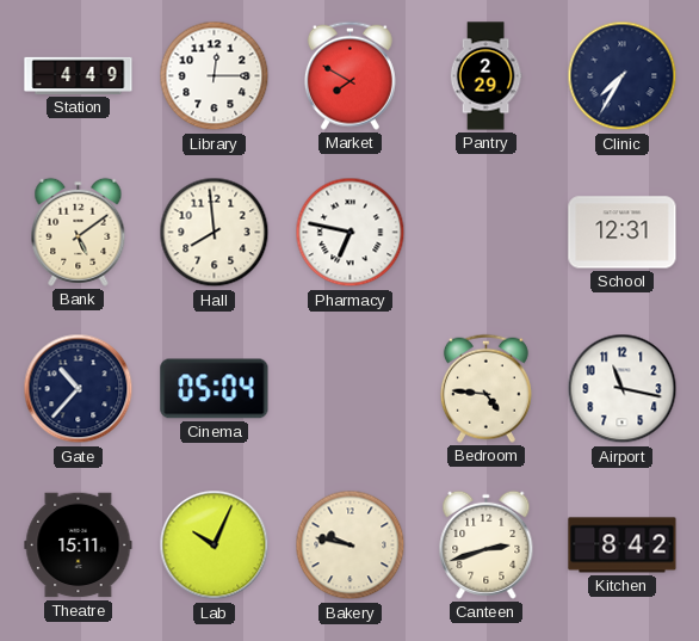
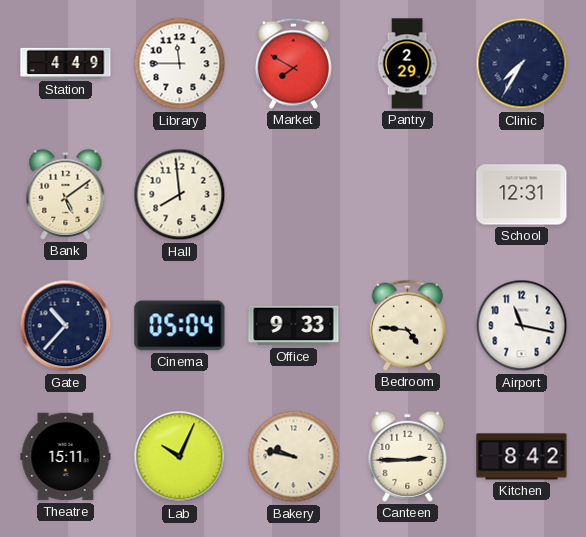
Library: 12:15 -> 11:45 (180, 64)
Pharmacy: 6:47 -> none (351, 233)
Office: none -> 9:33 (294, 326)
Canteen: 2:42 -> 2:45 (408, 456)
